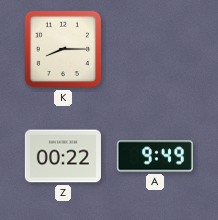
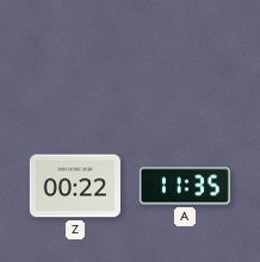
K: 8:15 -> none (63, 49)
A: 9:49 -> 11:35 (185, 186)
